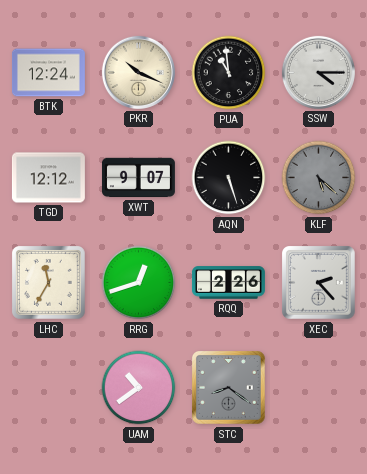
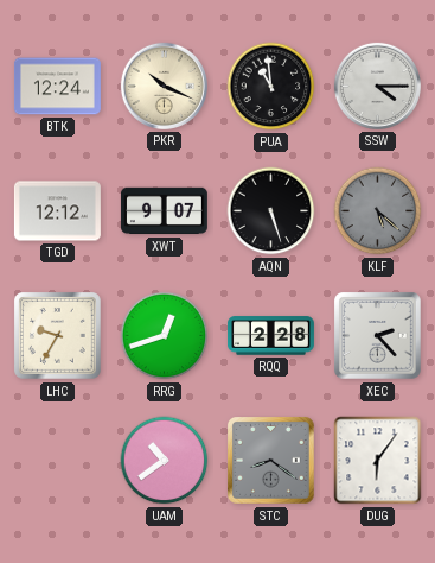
LHC: 11:35 -> 9:35 (58, 336)
RQQ: 2:26 -> 2:28 (270, 336)
DUG: none -> 6:06 (378, 461)
